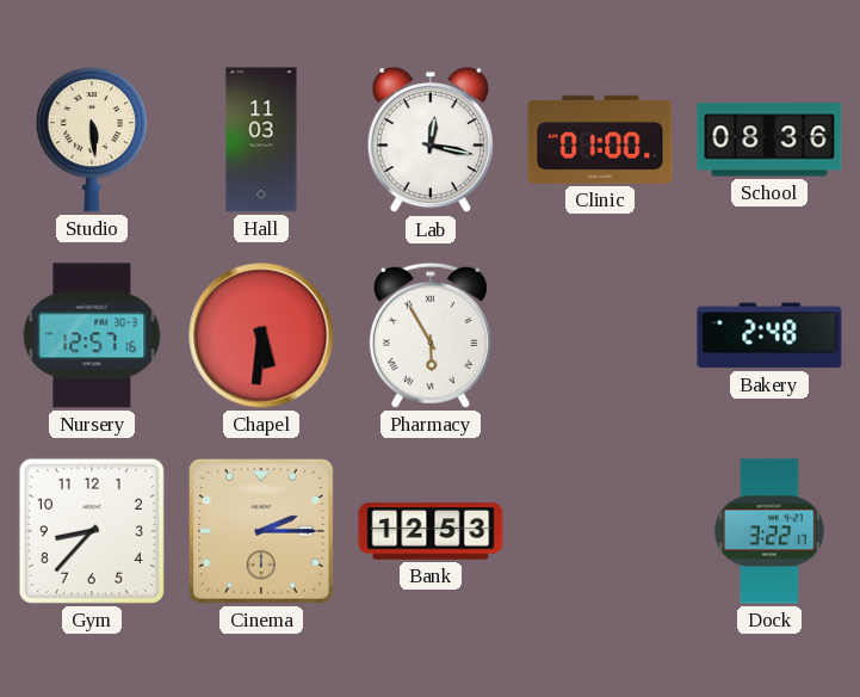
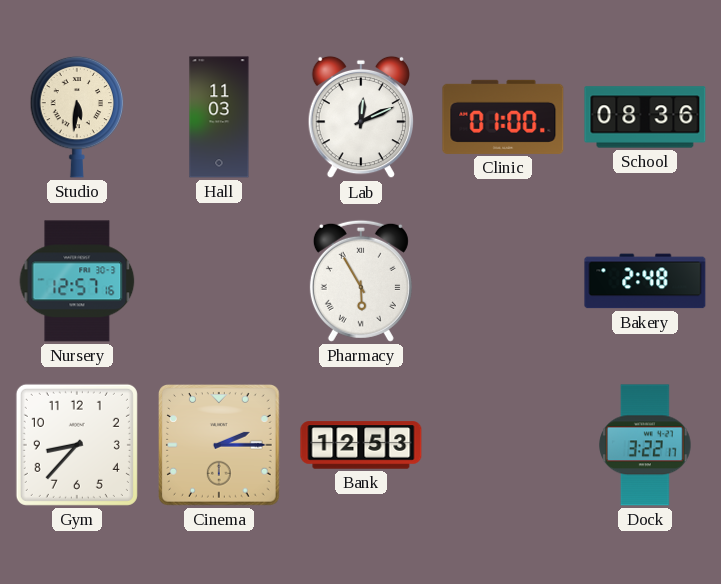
Studio: 5:29 -> 5:31 (77, 117)
Lab: 12:17 -> 12:11 (361, 117)
Chapel: 5:31 -> none (261, 335)
